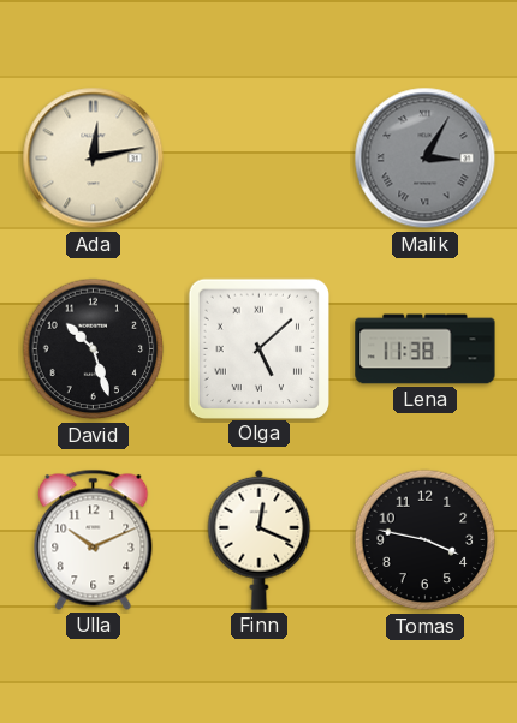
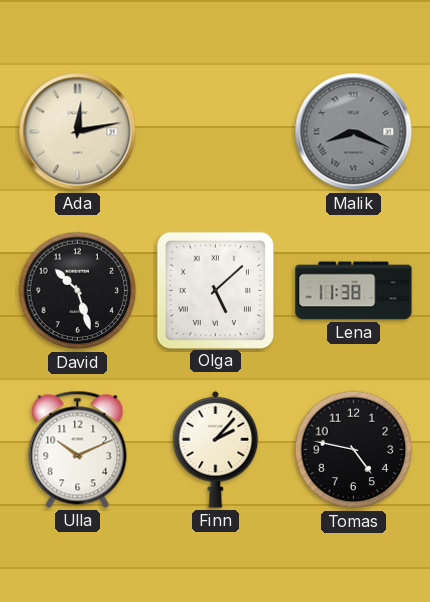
Malik: 3:05 -> 8:19 (354, 132)
Finn: 12:19 -> 2:07 (216, 449)
Tomas: 3:47 -> 4:47 (354, 450)
